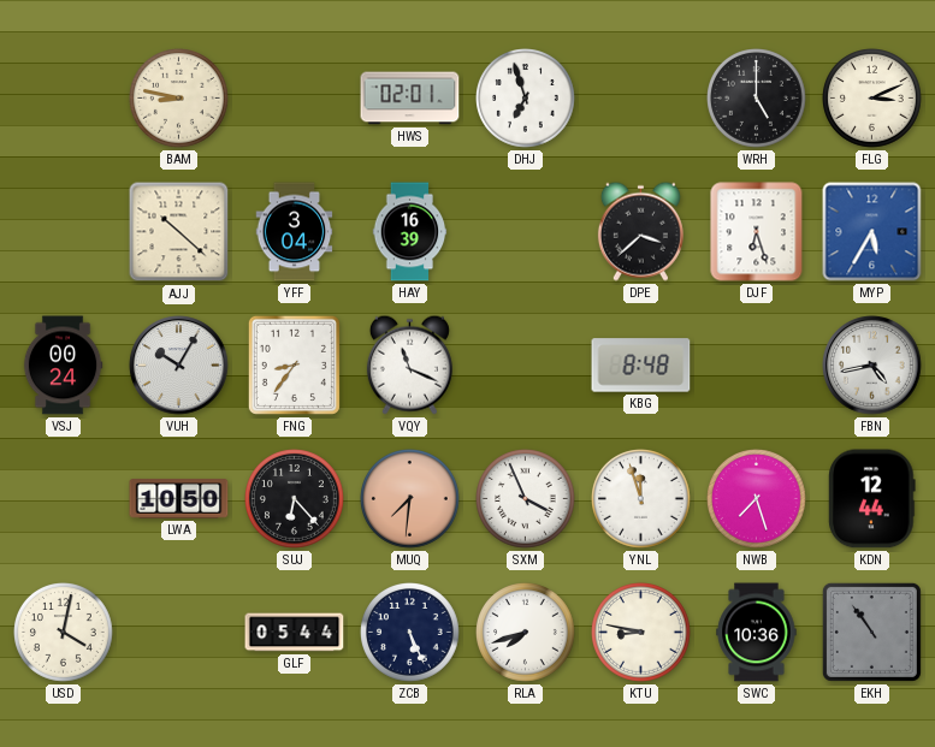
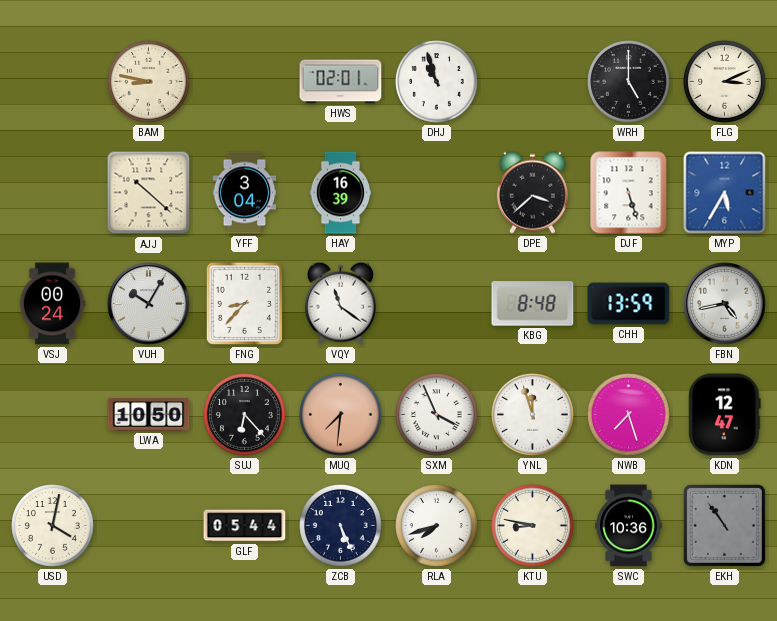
DHJ: 6:57 -> 10:57 (437, 82)
DJF: 6:27 -> 5:27 (629, 193)
FNG: 8:36 -> 8:37 (244, 303)
VQY: 11:19 -> 11:21 (340, 303)
CHH: none -> 13:59 (629, 304)
KDN: 12:44 -> 12:47 (725, 415)
